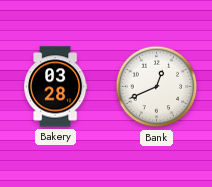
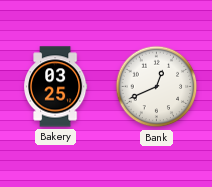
Bakery: 03:28 -> 03:25 (56, 87)
